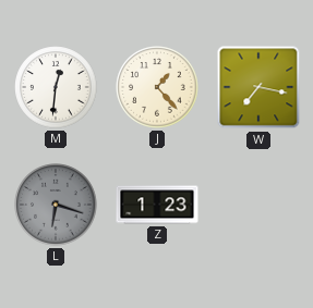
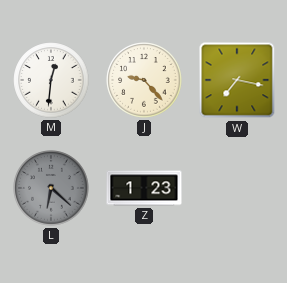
J: 1:23 -> 9:23 (144, 80)
L: 6:18 -> 6:22 (51, 188)
